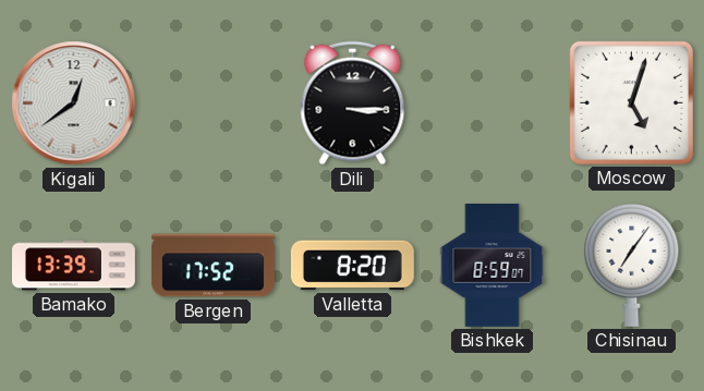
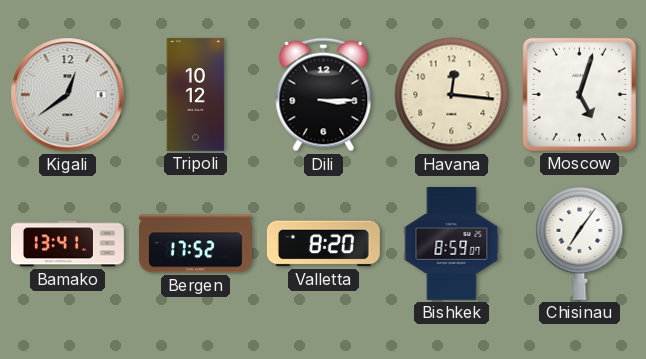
Tripoli: none -> 10:12 (196, 95)
Havana: none -> 12:16 (452, 95)
Bamako: 13:39 -> 13:41 (68, 244)
